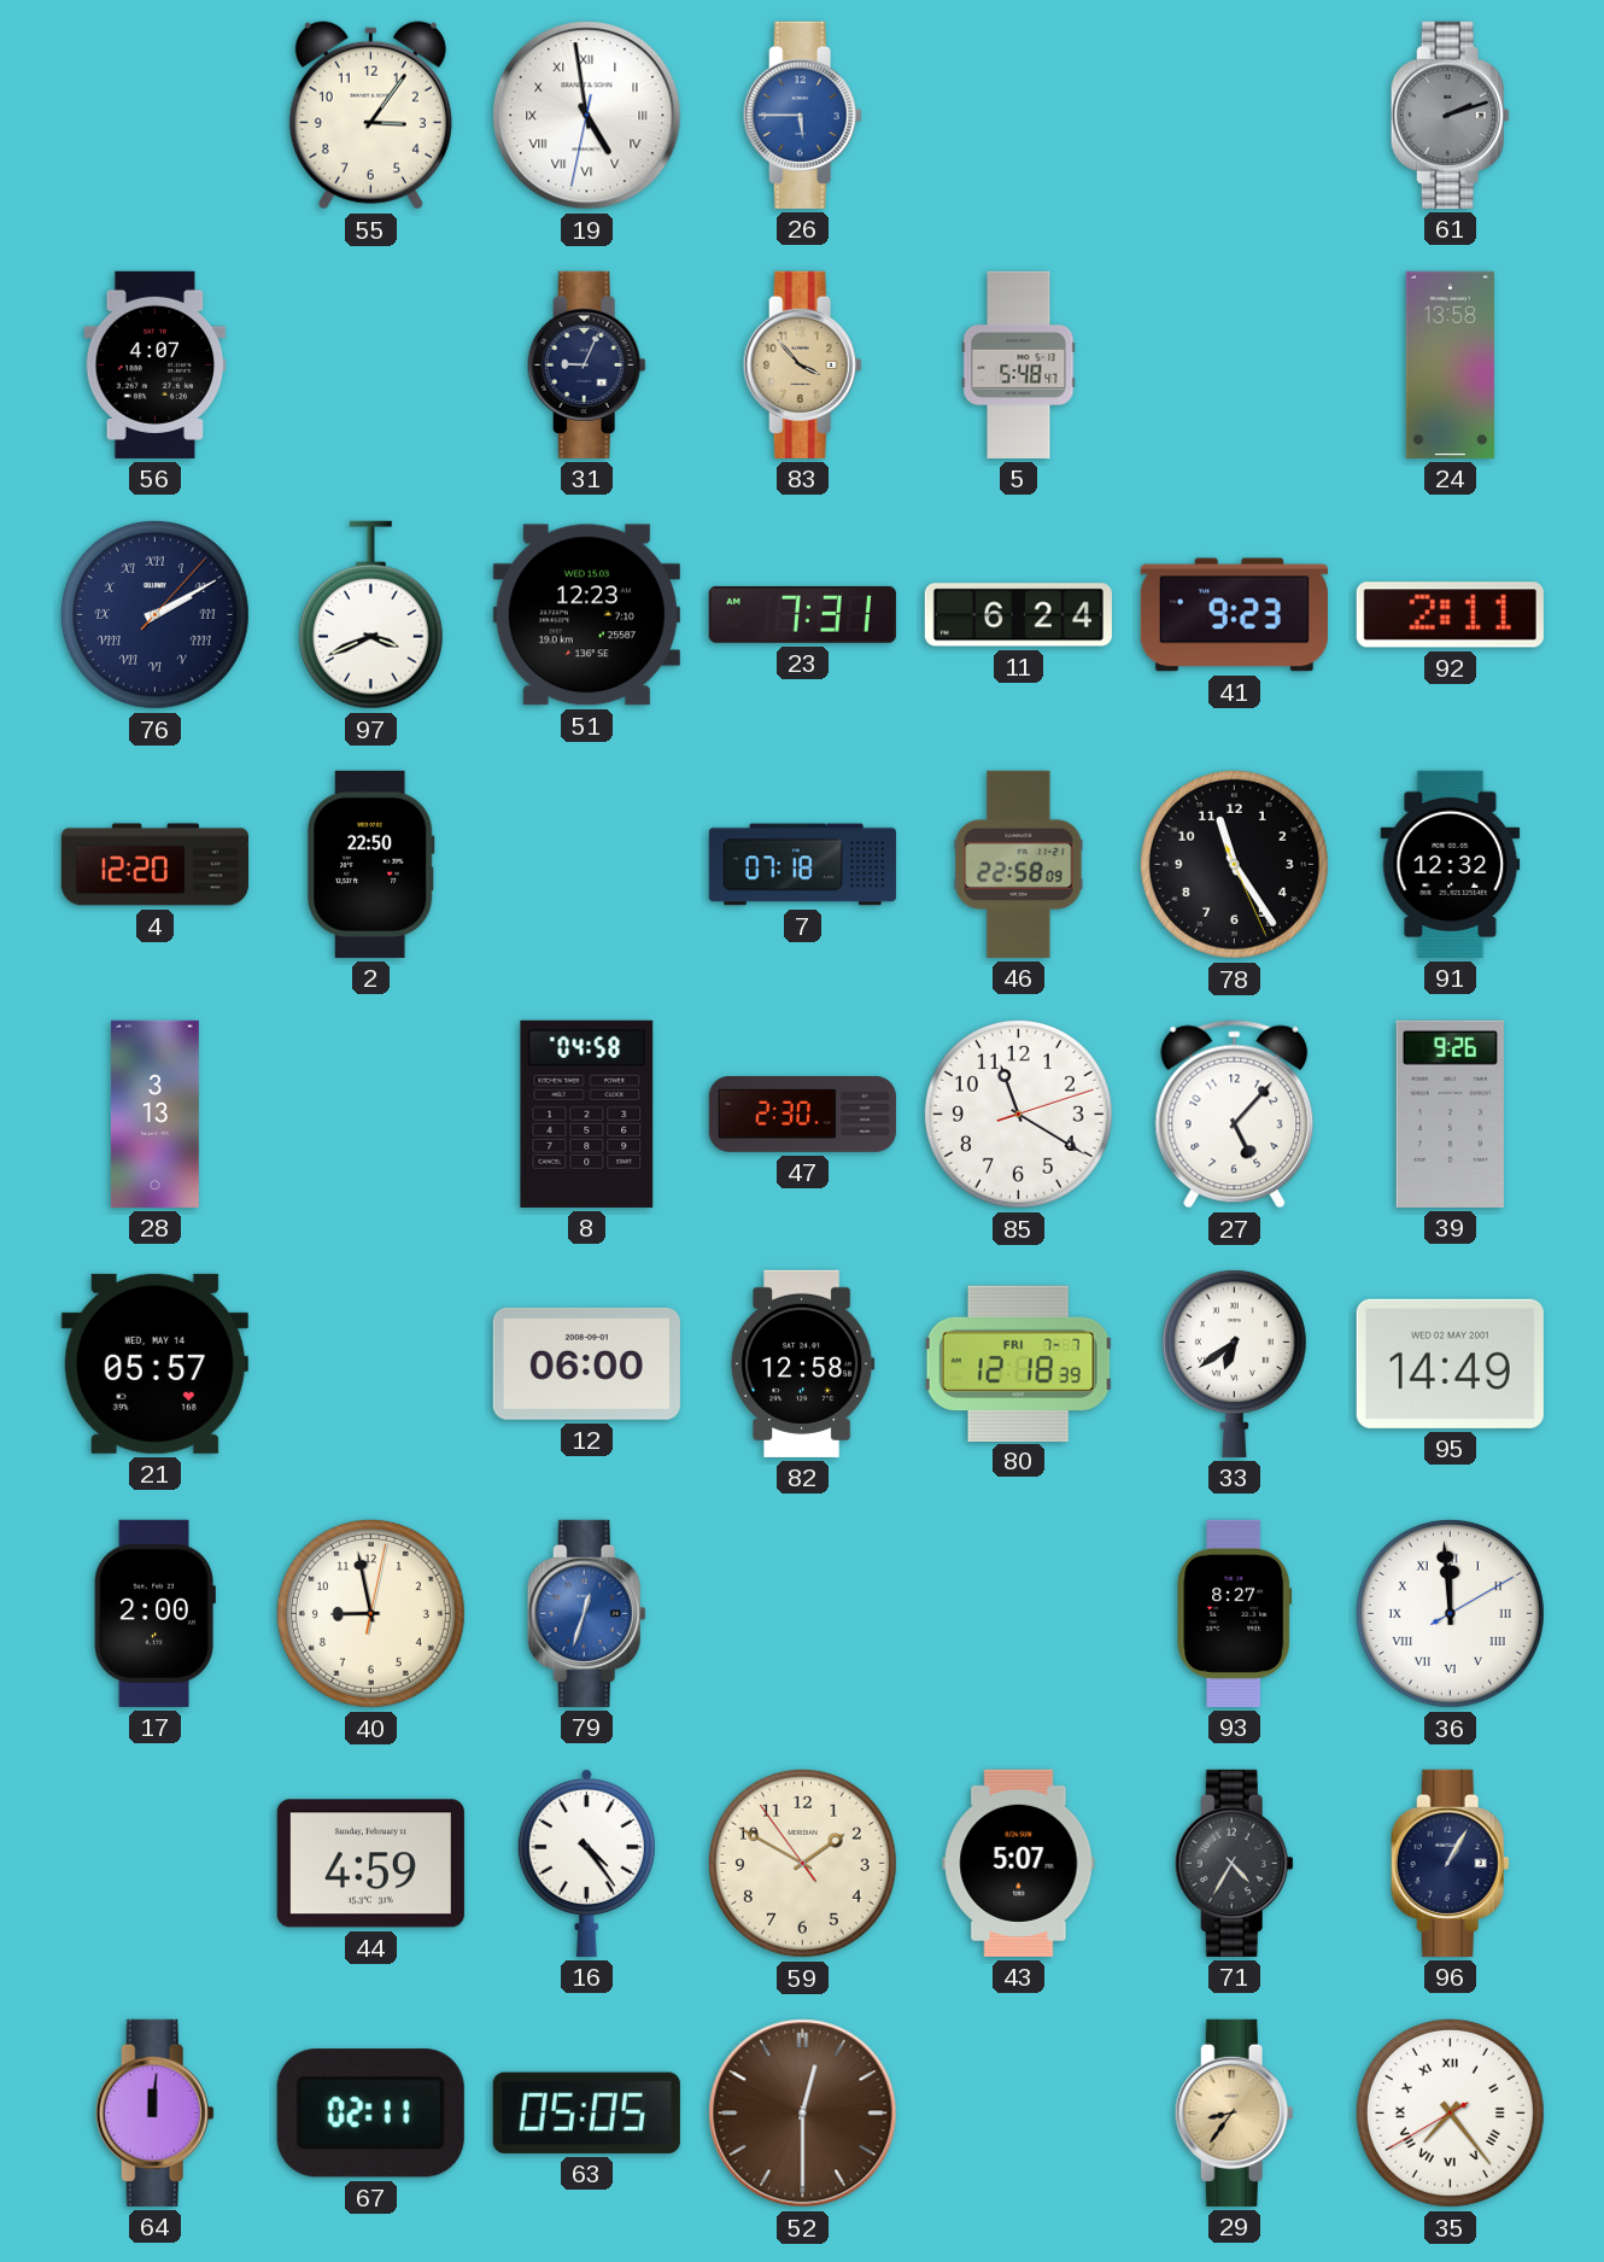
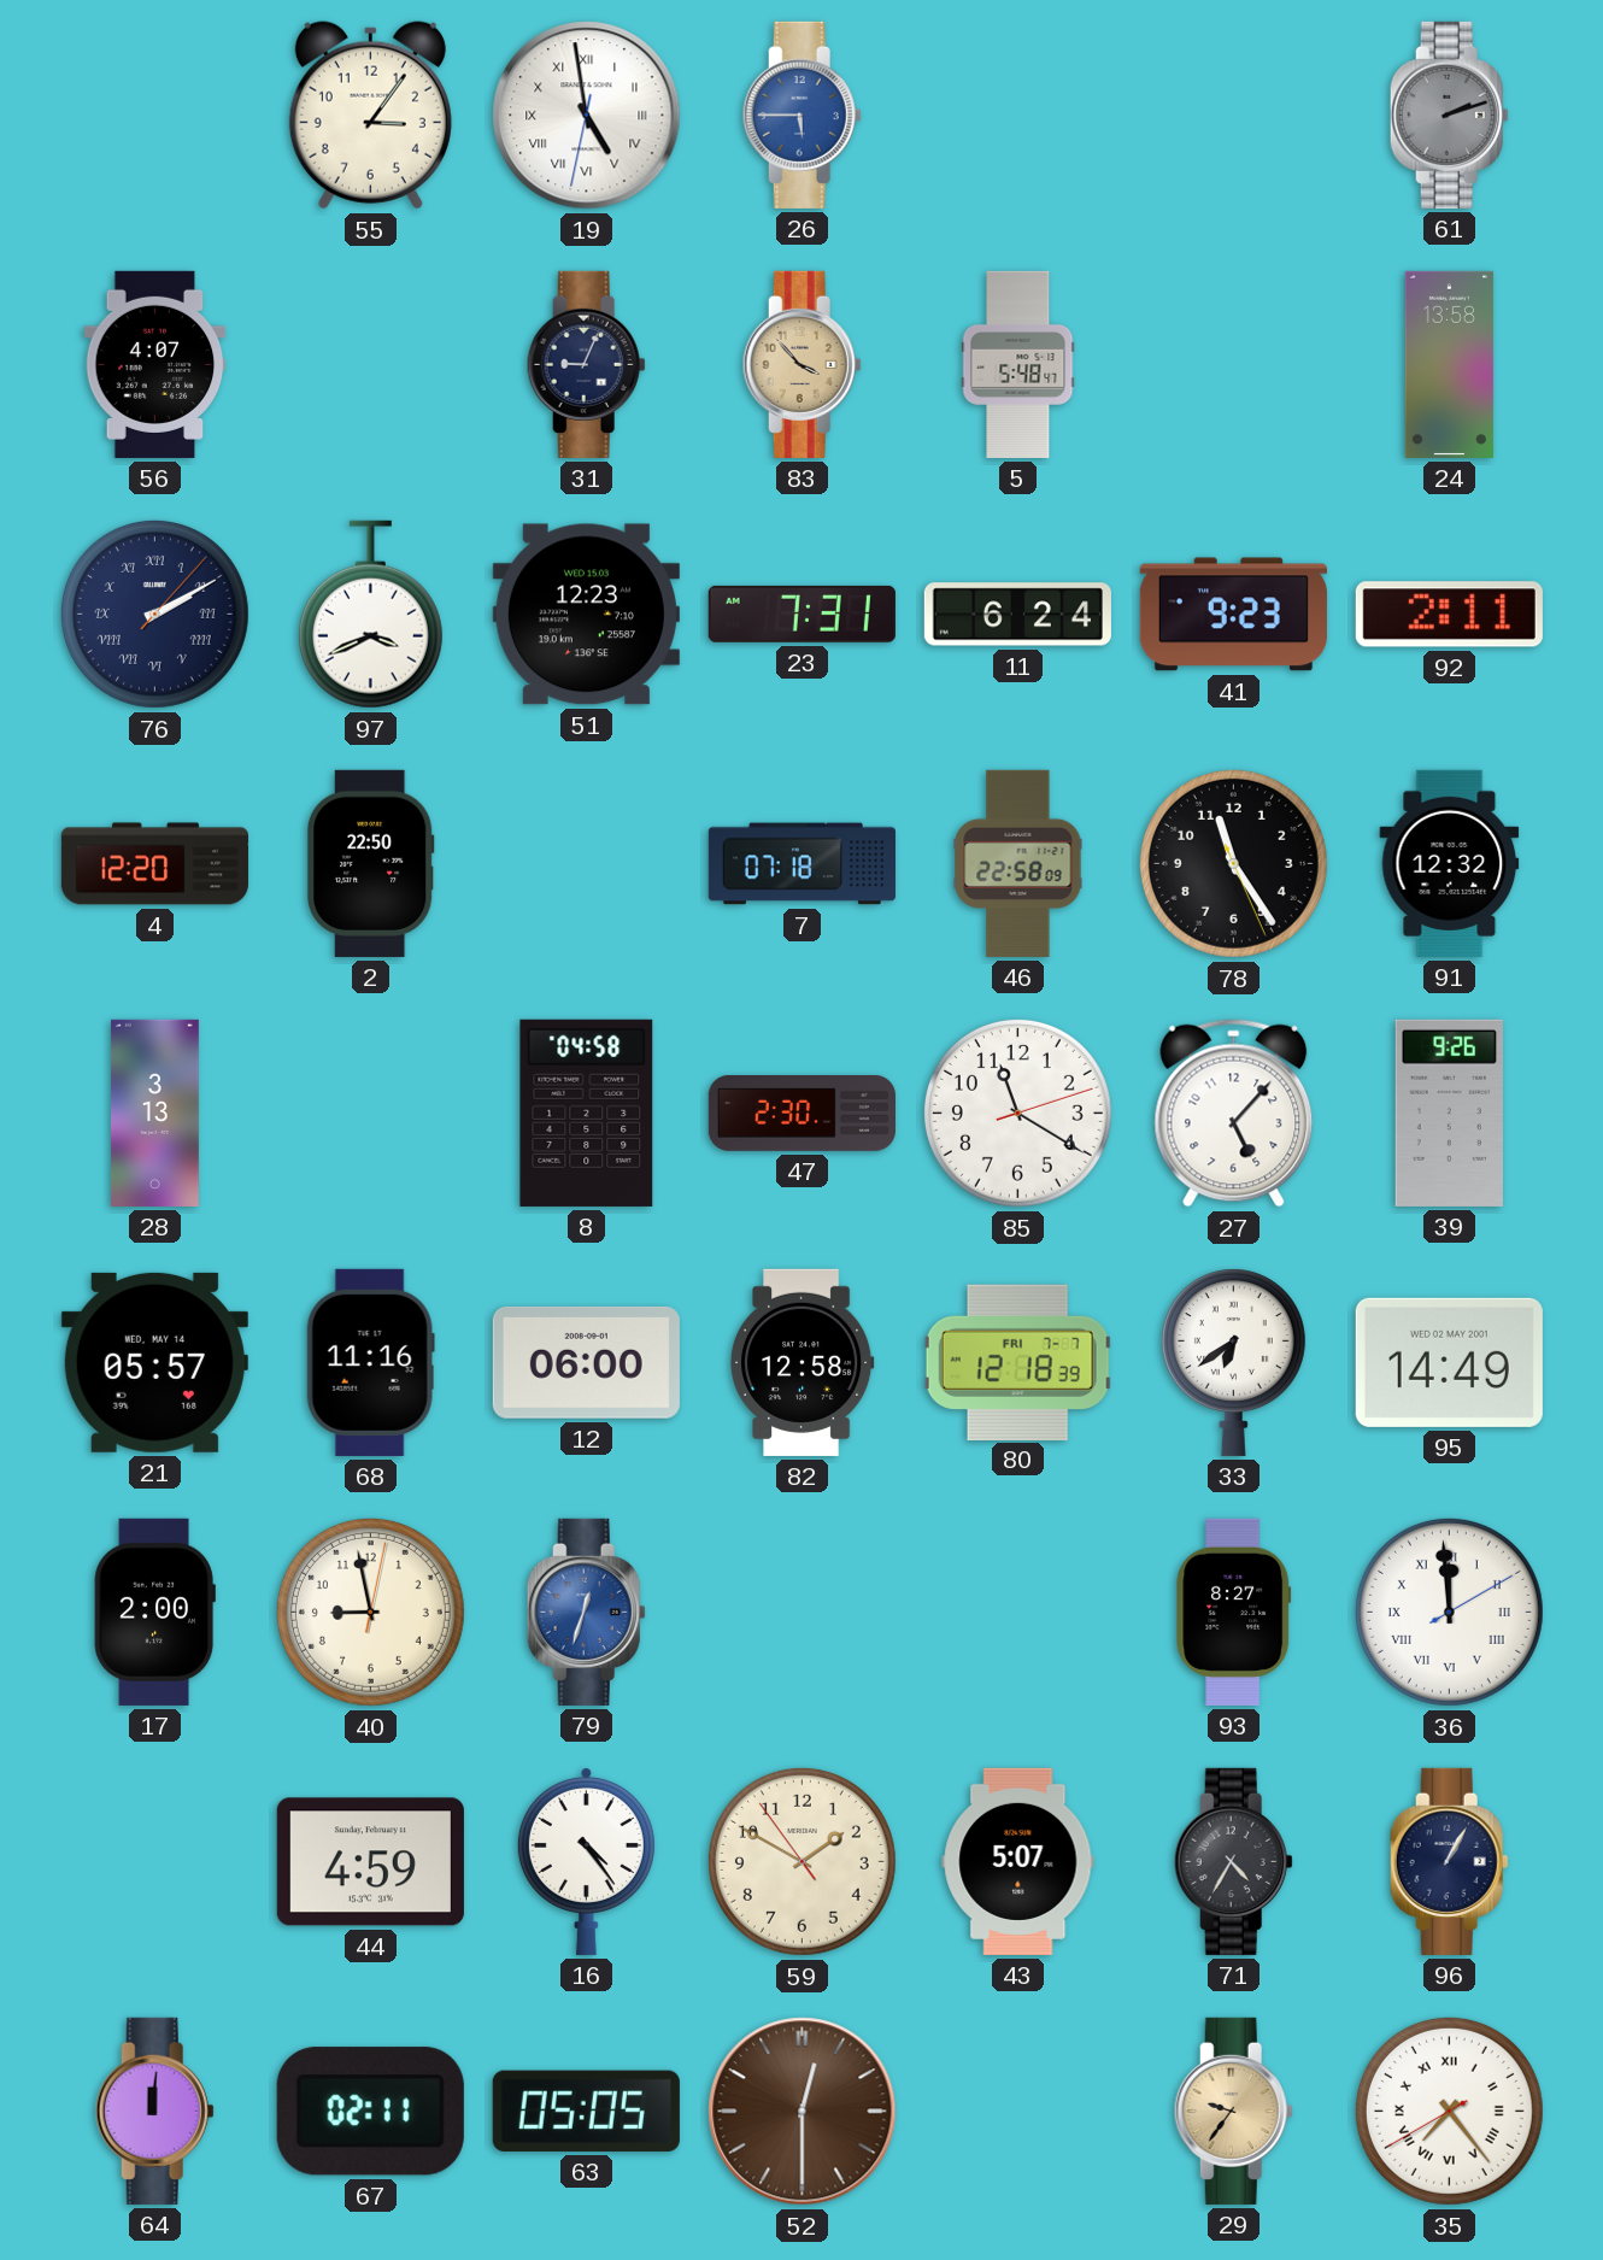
68: none -> 11:16 (370, 1362)
29: 8:36 -> 9:36 (1233, 2111)
